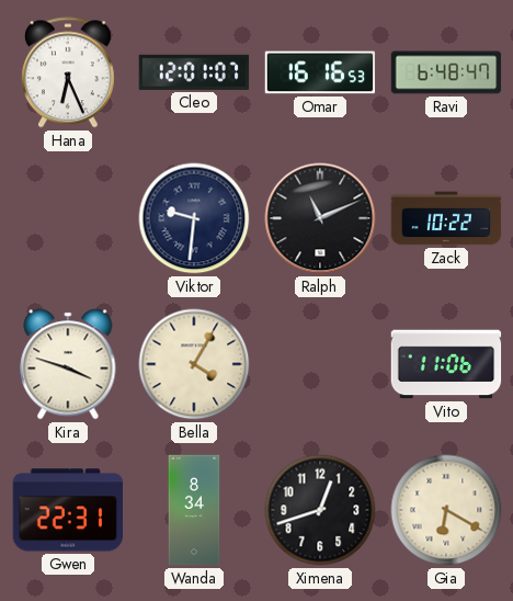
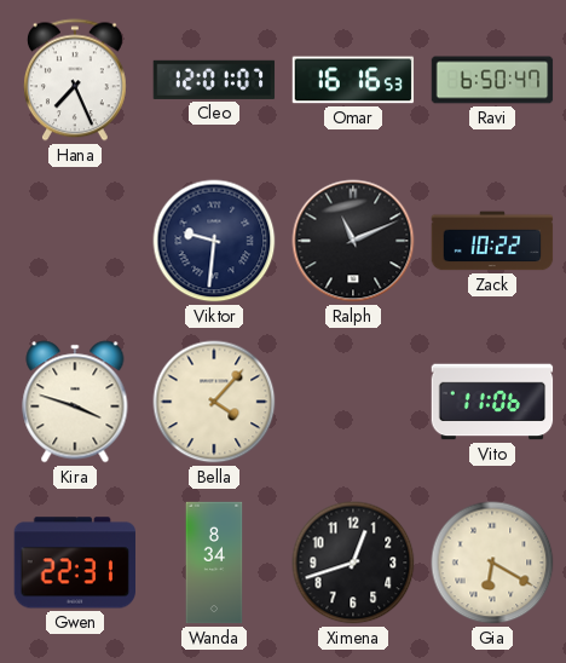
Hana: 6:26 -> 7:26 (75, 80)
Ravi: 6:48 -> 6:50 (492, 80)
Bella: 4:05 -> 4:07 (214, 402)
